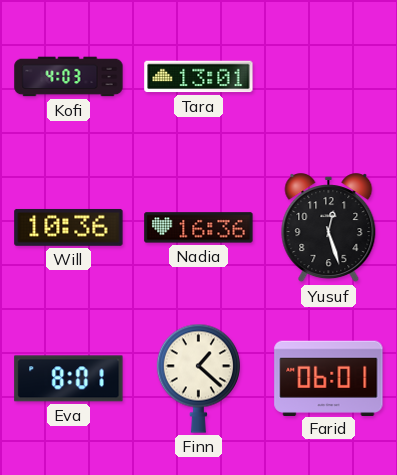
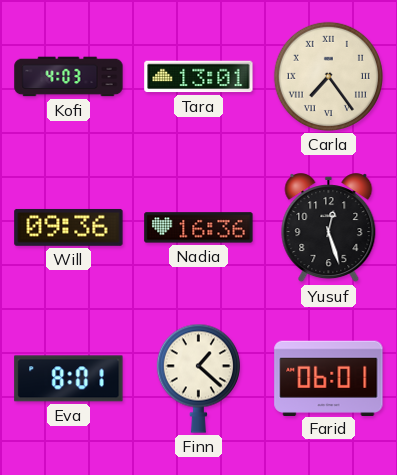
Carla: none -> 7:24 (328, 76)
Will: 10:36 -> 09:36 (69, 227)
